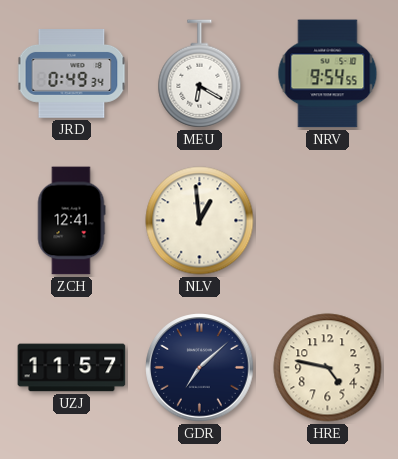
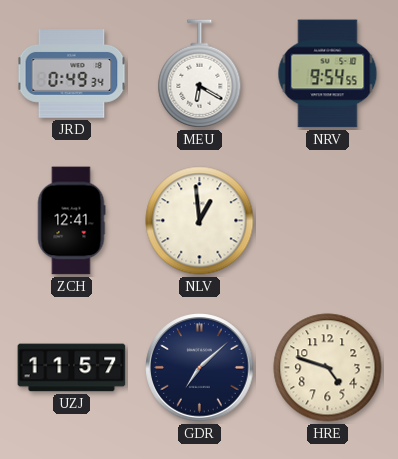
HRE: 4:47 -> 4:48 (328, 368)
